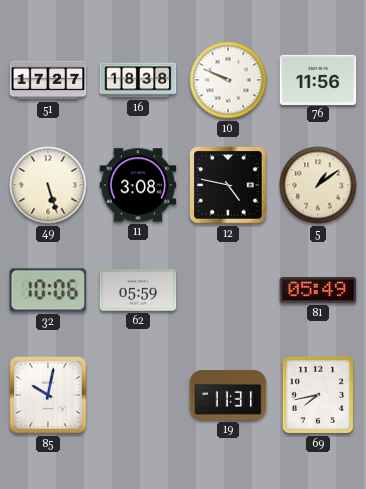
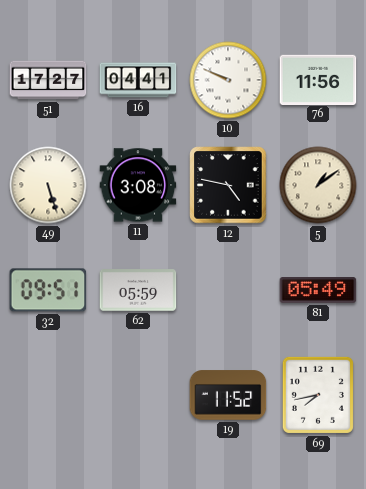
16: 18:38 -> 04:41 (138, 80)
32: 10:06 -> 09:51 (48, 290)
85: 10:02 -> none (48, 395)
19: 11:31 -> 11:52 (228, 395)
